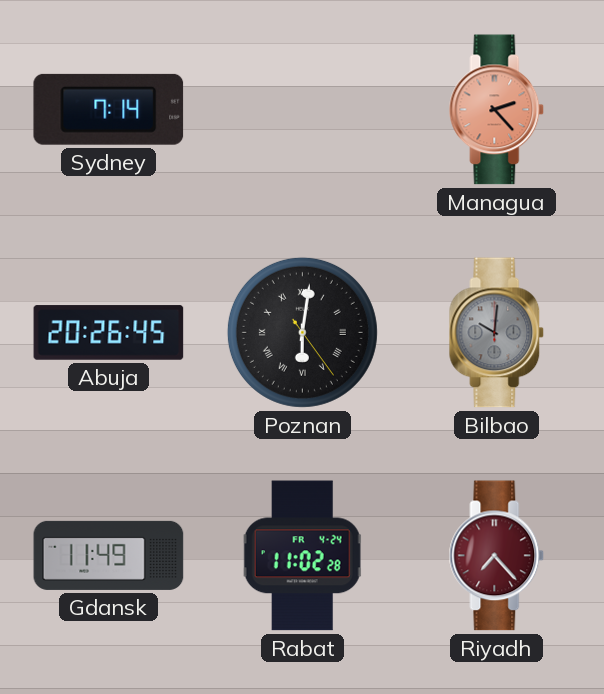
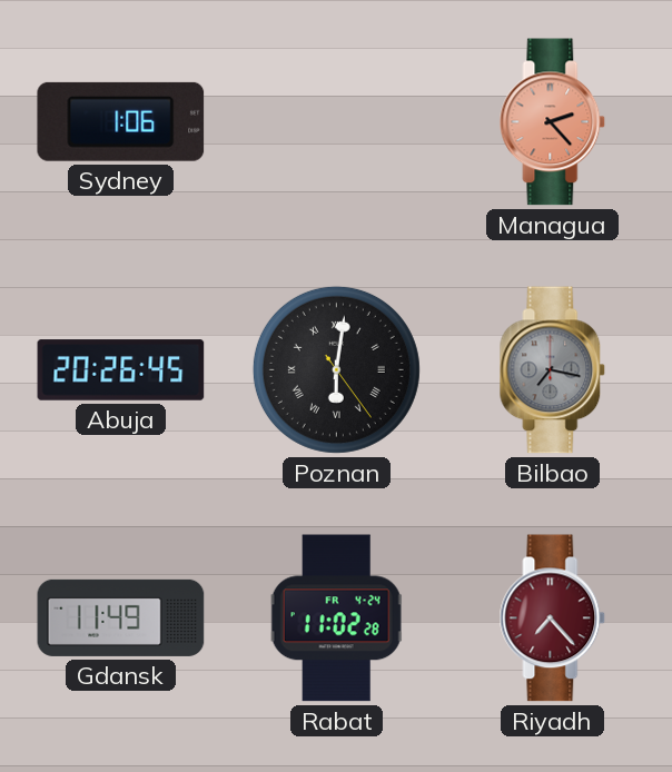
Sydney: 7:14 -> 1:06 (121, 121)
Bilbao: 10:01 -> 7:17 (553, 370)
